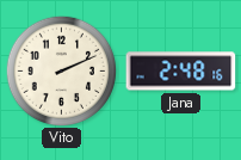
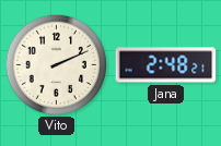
Jana: 2:48:16 -> 2:48:21 (166, 65)
